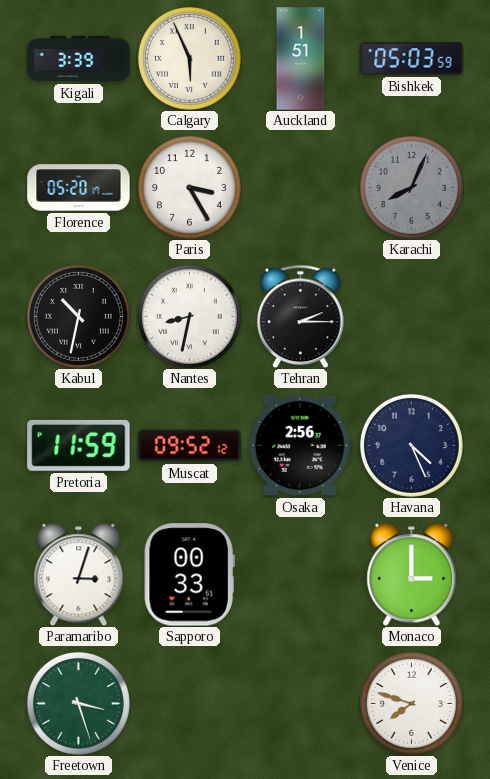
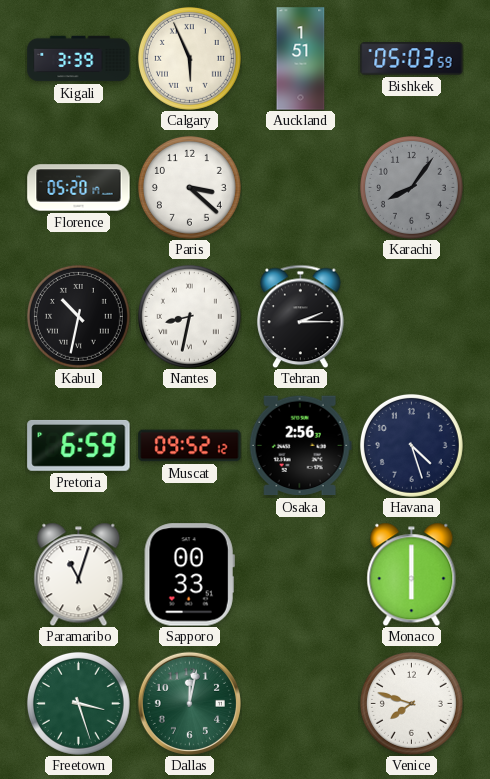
Paris: 3:25 -> 3:22 (189, 187)
Karachi: 8:04 -> 8:06 (411, 187)
Pretoria: 11:59 -> 6:59 (79, 445)
Havana: 4:26 -> 4:27 (411, 445)
Paramaribo: 3:03 -> 11:03 (79, 574)
Monaco: 3:00 -> 6:00 (412, 574)
Dallas: none -> 12:02 (189, 703)
